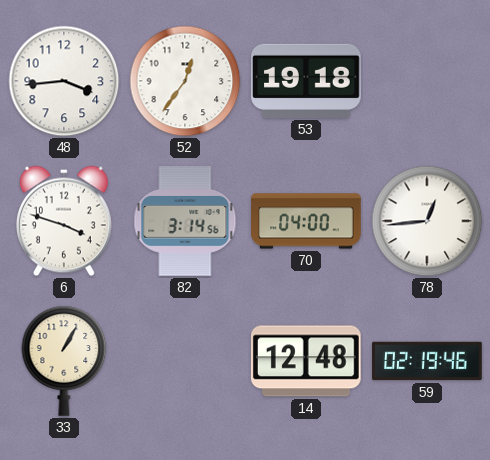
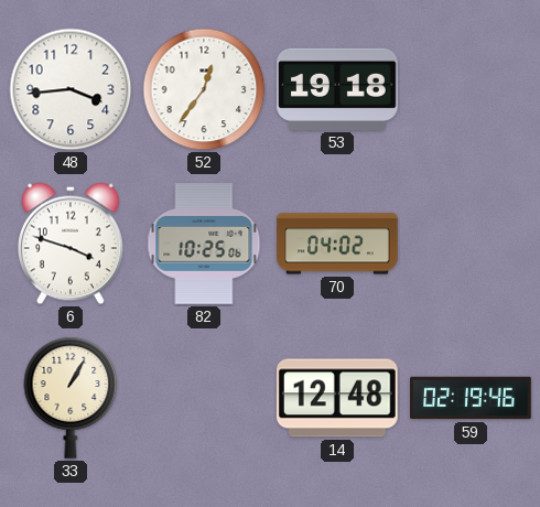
82: 3:14 -> 10:25 (204, 244)
70: 04:00 -> 04:02 (337, 244)
78: 12:44 -> none (427, 221)
